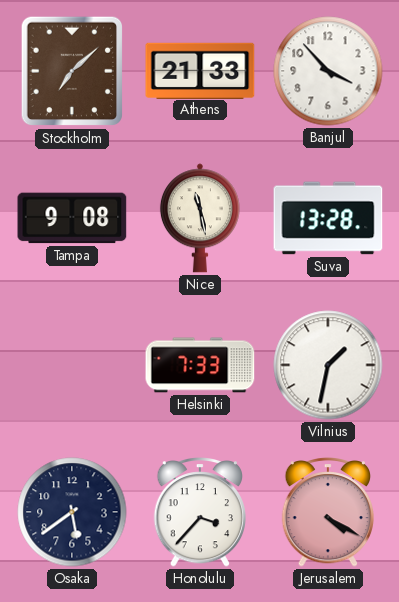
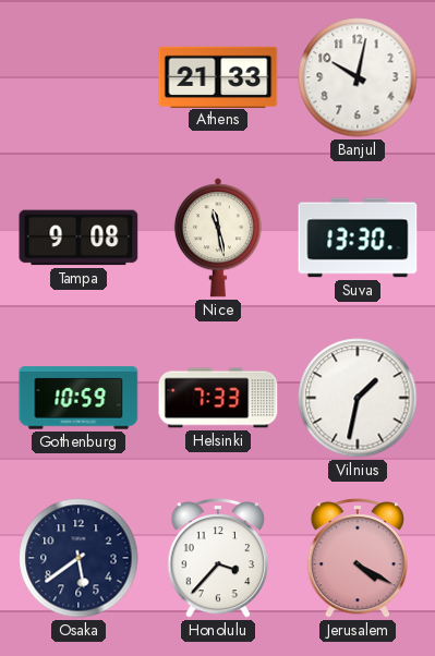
Stockholm: 7:08 -> none (72, 71)
Banjul: 3:53 -> 10:02 (358, 77)
Suva: 13:28 -> 13:30 (358, 238)
Gothenburg: none -> 10:59 (78, 398)
